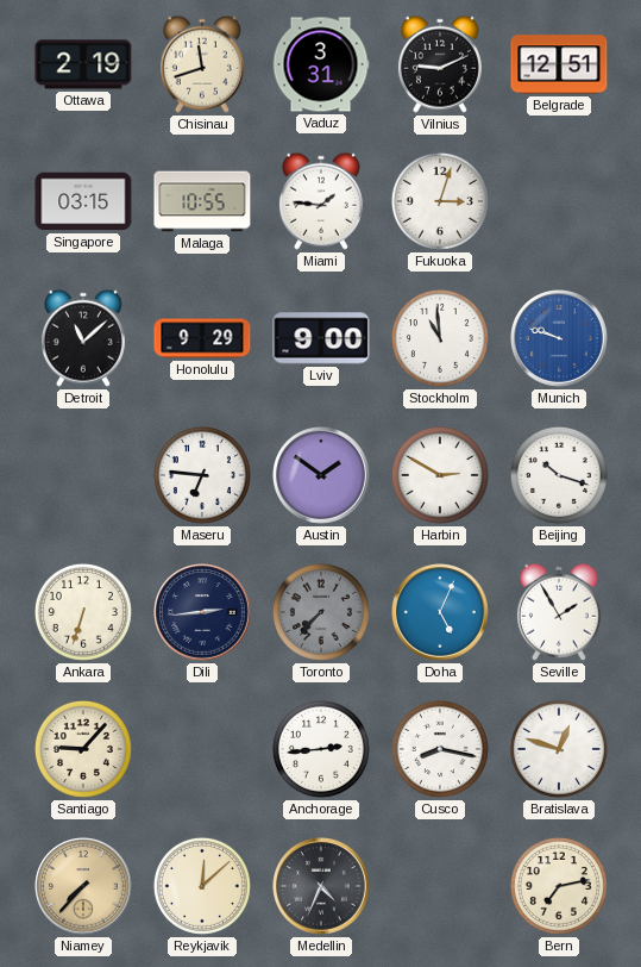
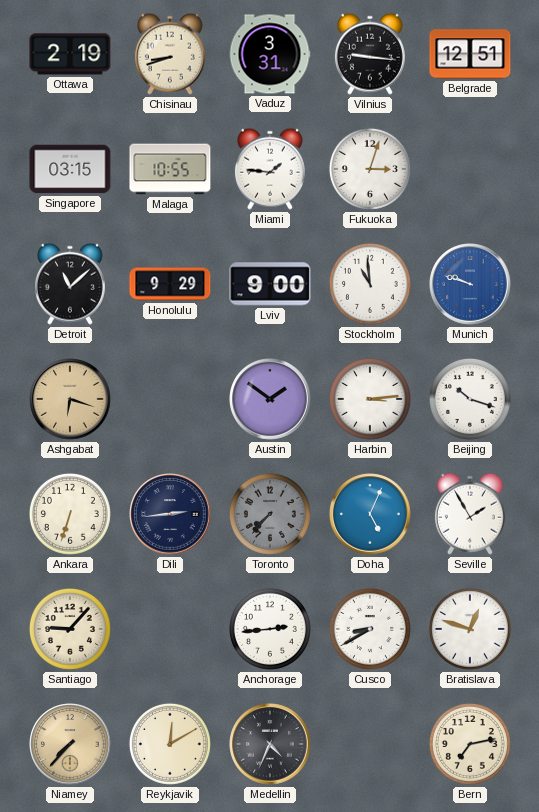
Chisinau: 11:42 -> 8:42 (170, 54)
Vilnius: 9:11 -> 9:16 (370, 54)
Ashgabat: none -> 6:18 (70, 399)
Maseru: 6:46 -> none (202, 475)
Harbin: 2:50 -> 3:14 (370, 399)
Cusco: 8:17 -> 8:40 (370, 629)
Reykjavik: 12:08 -> 12:10 (170, 744)
